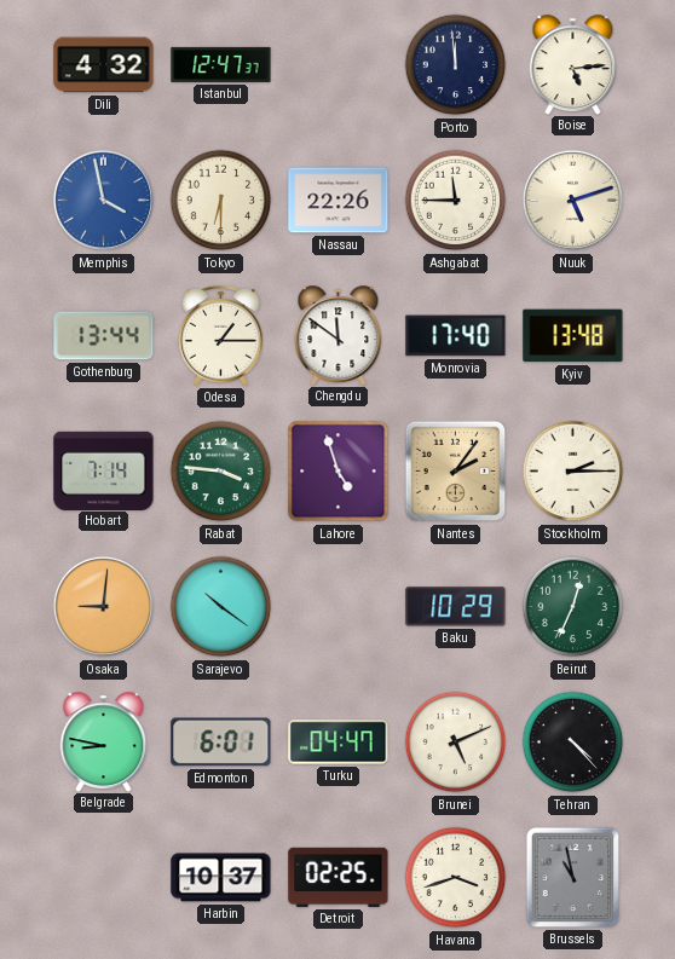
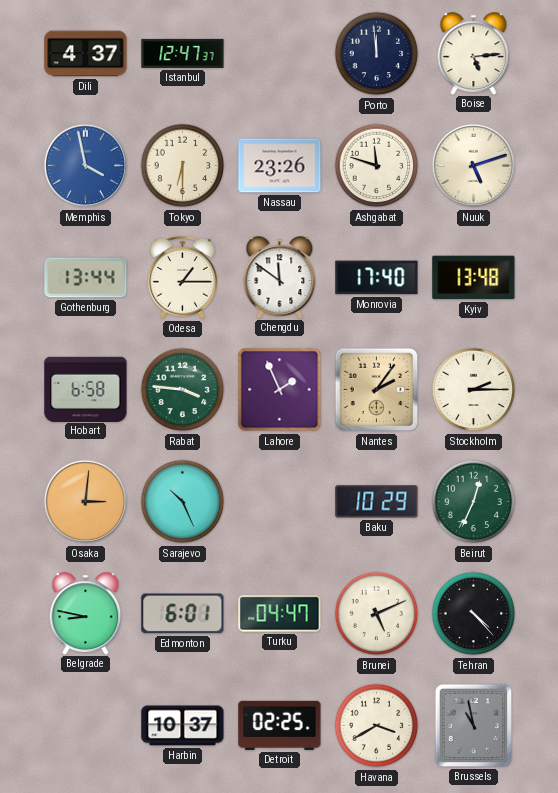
Dili: 4:32 -> 4:37 (86, 54)
Nassau: 22:26 -> 23:26 (280, 166)
Ashgabat: 11:45 -> 11:48 (377, 166)
Hobart: 7:14 -> 6:58 (86, 389)
Lahore: 4:57 -> 1:56 (280, 390)
Osaka: 9:01 -> 3:01 (86, 502)
Sarajevo: 10:21 -> 10:26 (183, 502)
Havana: 3:42 -> 3:40 (377, 726)
